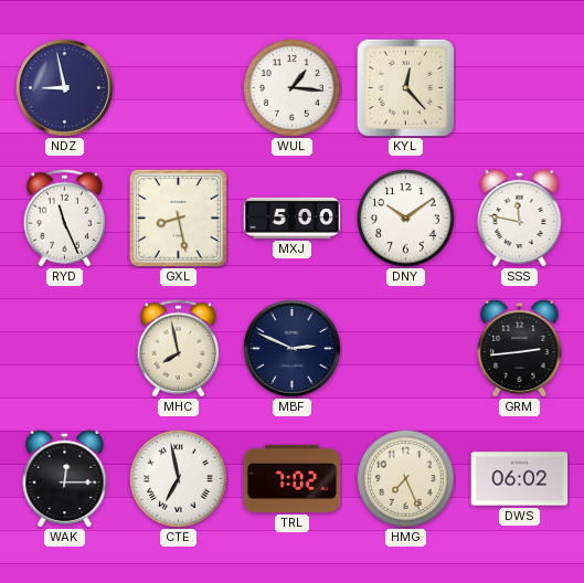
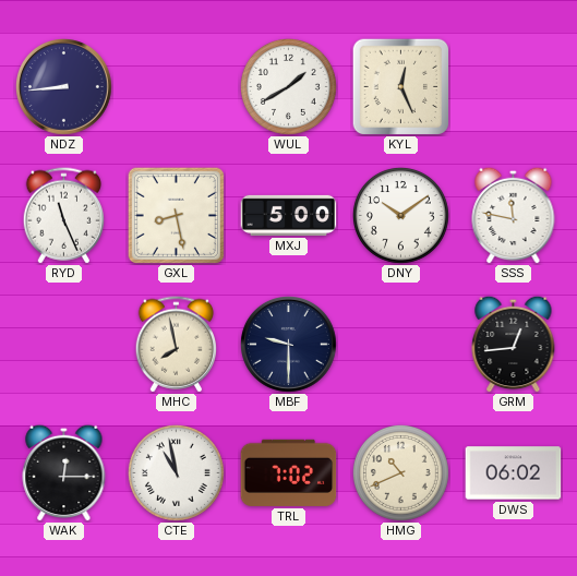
NDZ: 8:58 -> 8:44 (64, 87)
WUL: 1:16 -> 1:40 (288, 86)
KYL: 12:23 -> 12:26 (400, 86)
MBF: 2:49 -> 9:30 (289, 345)
GRM: 2:44 -> 12:44 (514, 344)
CTE: 6:58 -> 10:58 (176, 472)
HMG: 7:26 -> 10:41 (400, 472)
